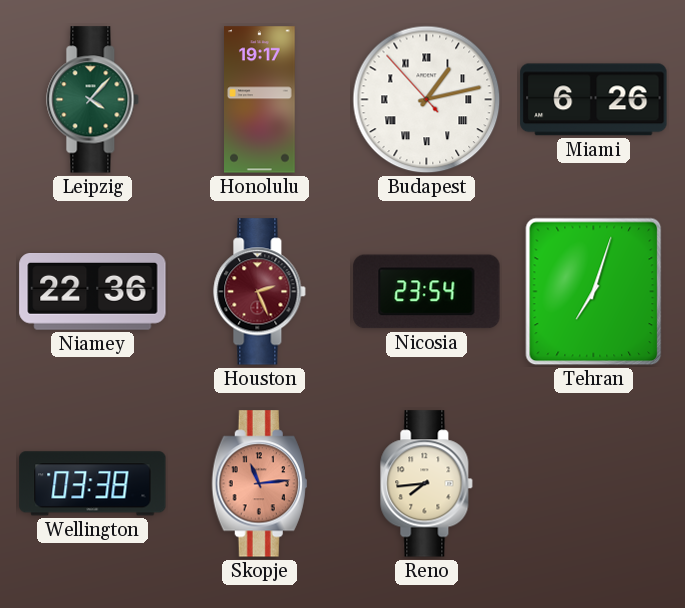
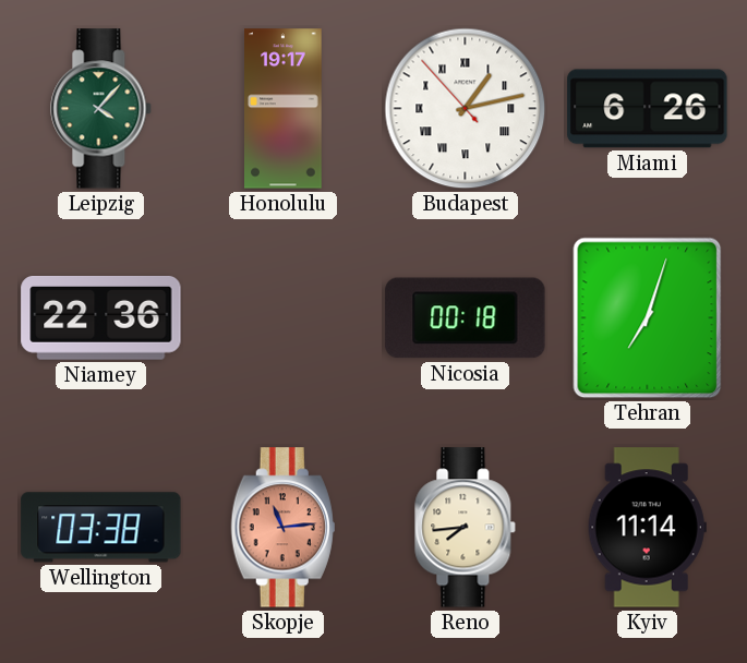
Houston: 2:26 -> none (260, 292)
Nicosia: 23:54 -> 00:18 (466, 318)
Kyiv: none -> 11:14 (647, 528)
